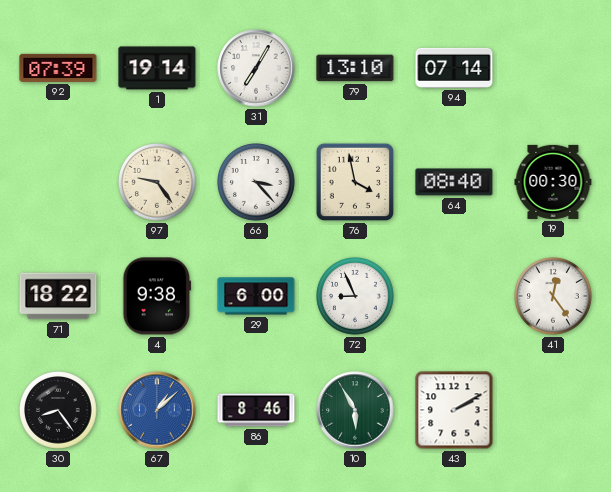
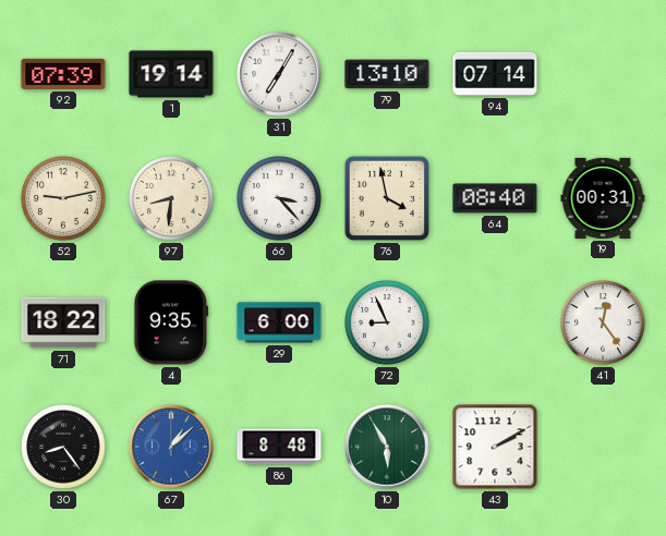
52: none -> 9:13 (64, 199)
97: 9:24 -> 8:31 (172, 199)
19: 00:30 -> 00:31 (603, 198)
4: 9:38 -> 9:35 (171, 322)
86: 8:46 -> 8:48 (279, 447)
